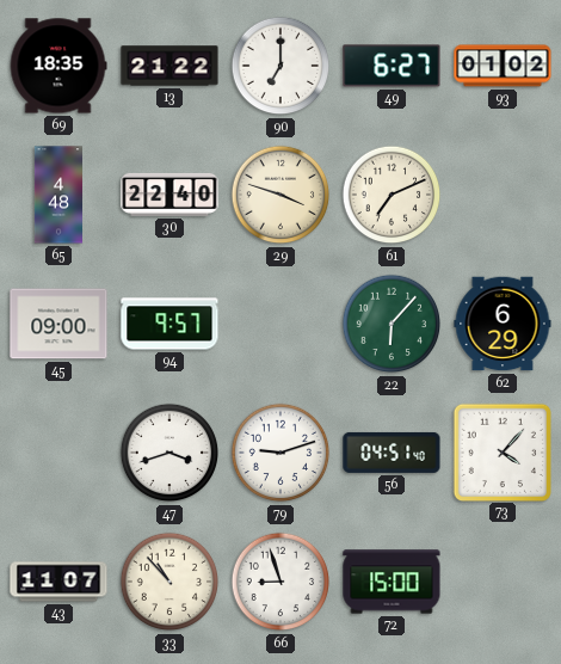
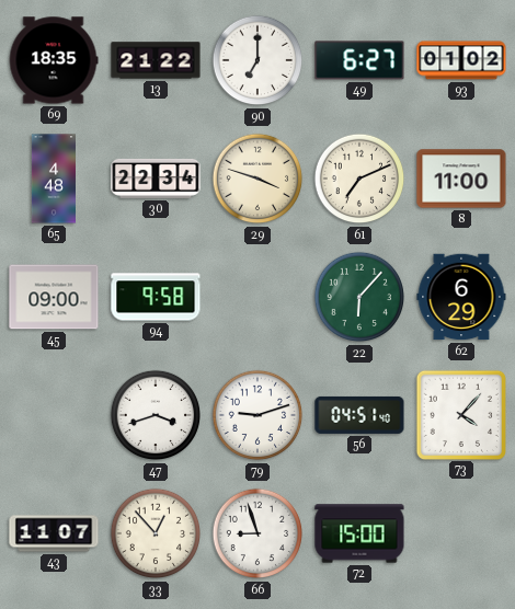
30: 22:40 -> 22:34 (156, 179)
8: none -> 11:00 (461, 179)
94: 9:57 -> 9:58 (156, 297)
33: 10:53 -> 12:53 (156, 533)
